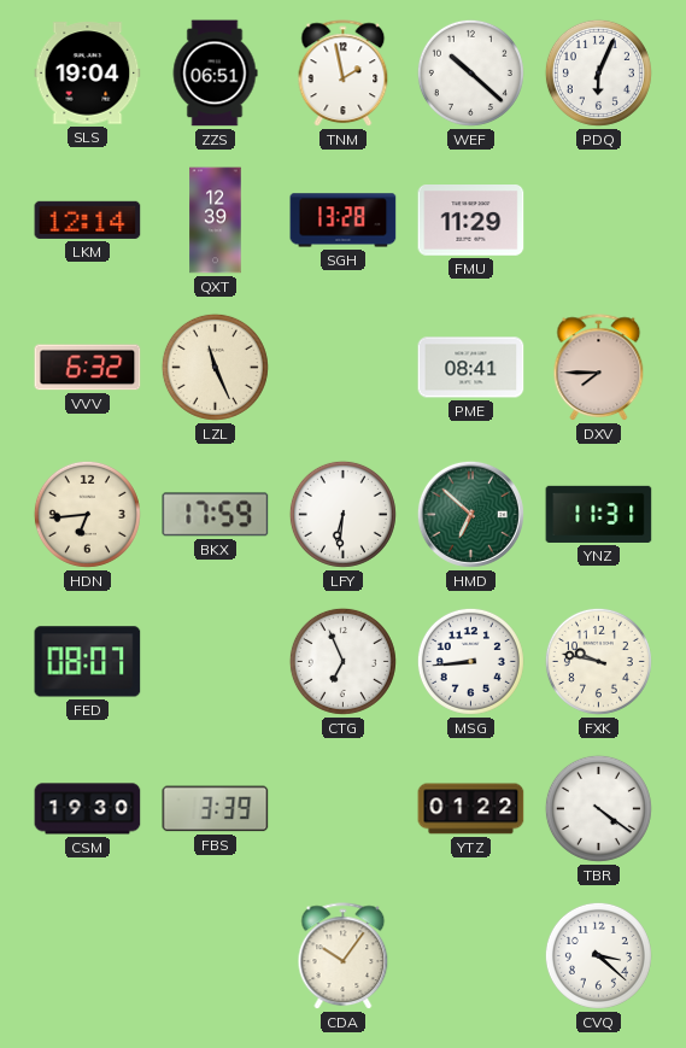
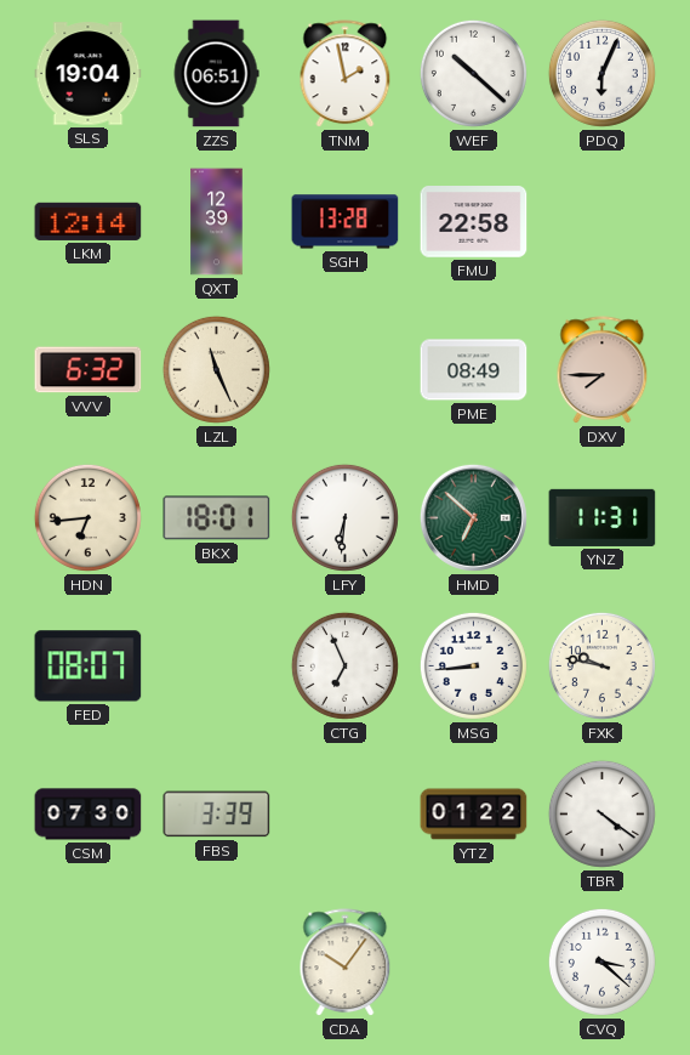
FMU: 11:29 -> 22:58 (474, 222)
PME: 08:41 -> 08:49 (474, 370)
BKX: 17:59 -> 18:01 (217, 518)
CSM: 19:30 -> 07:30 (89, 815)
